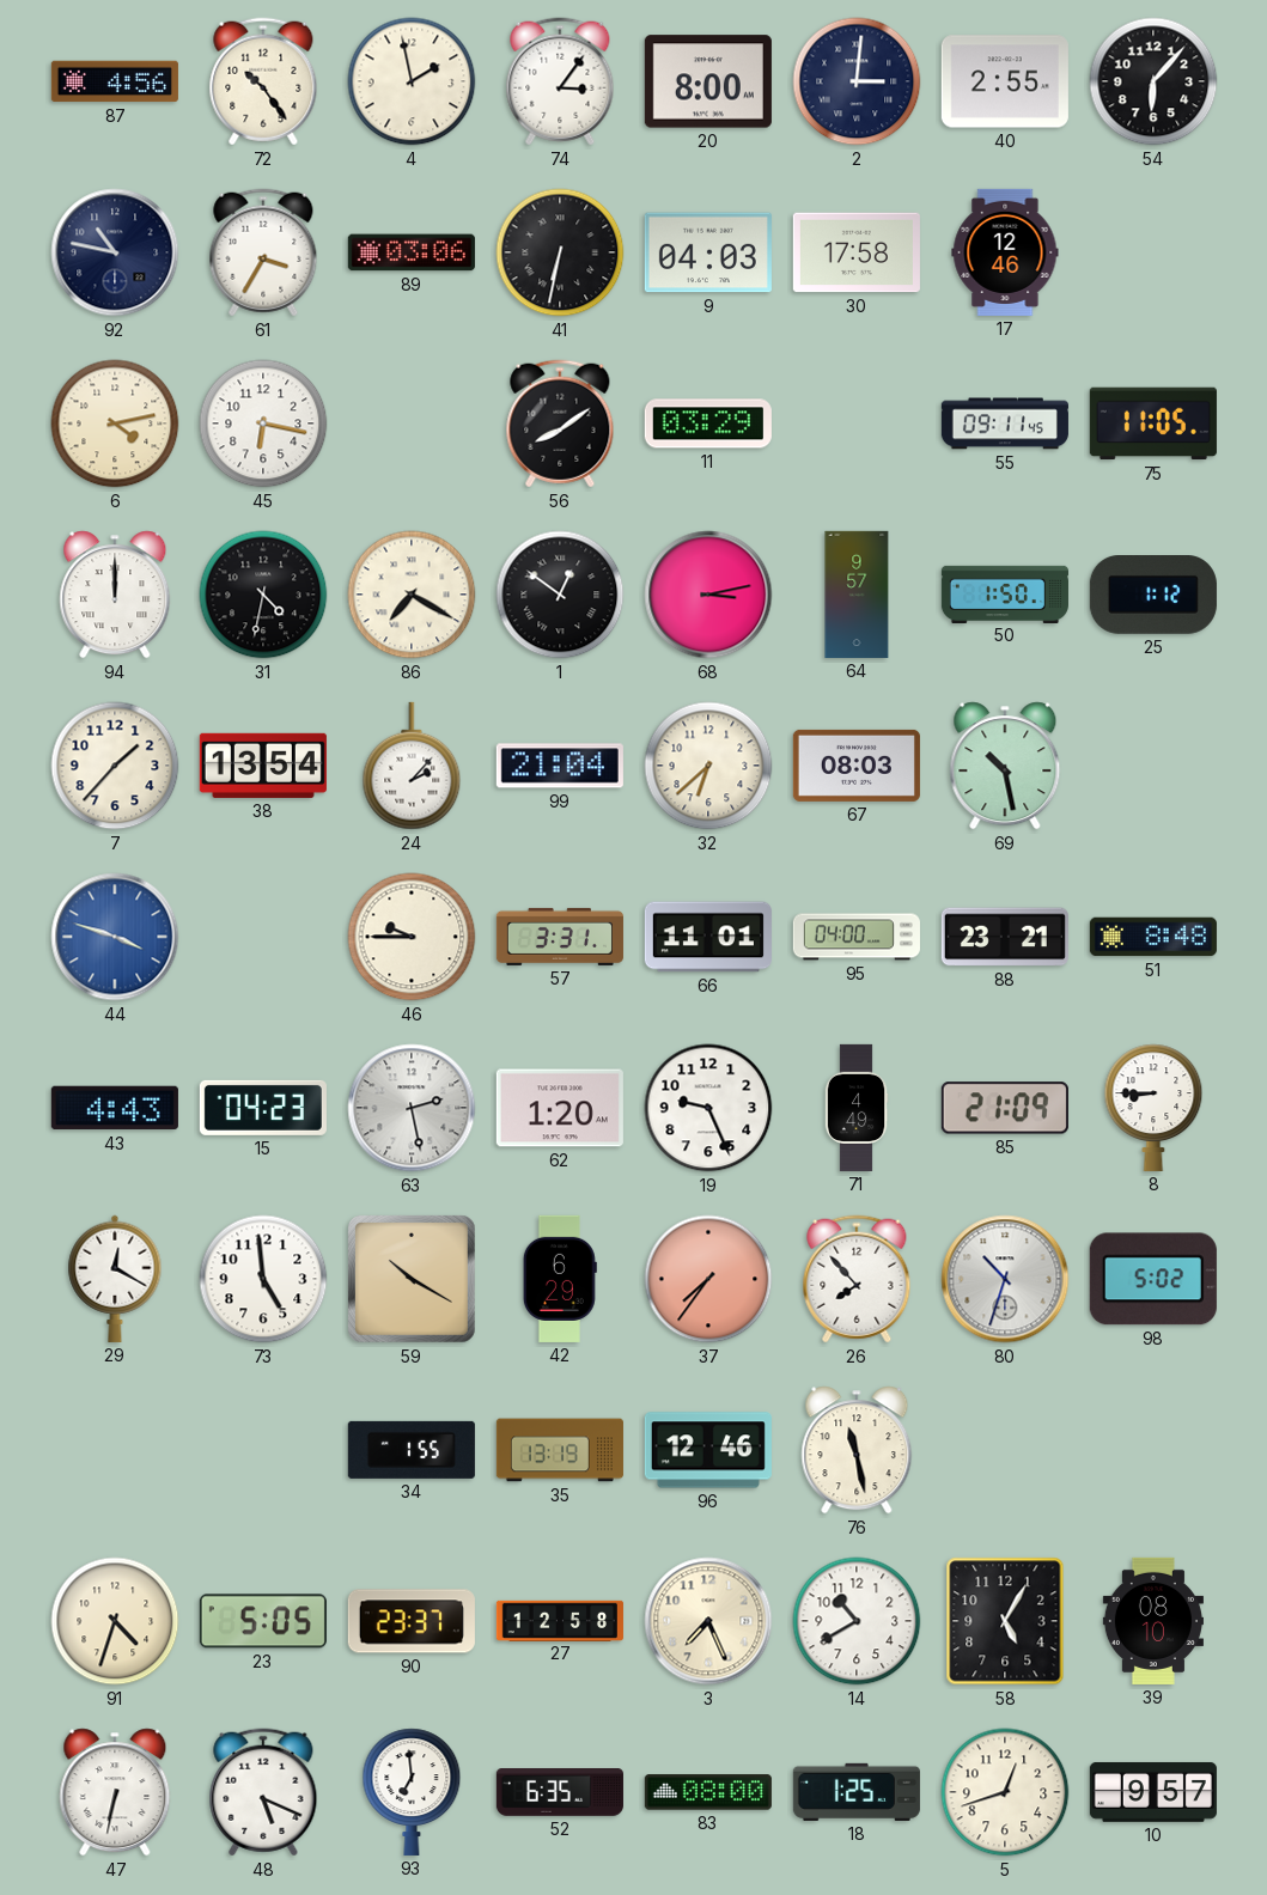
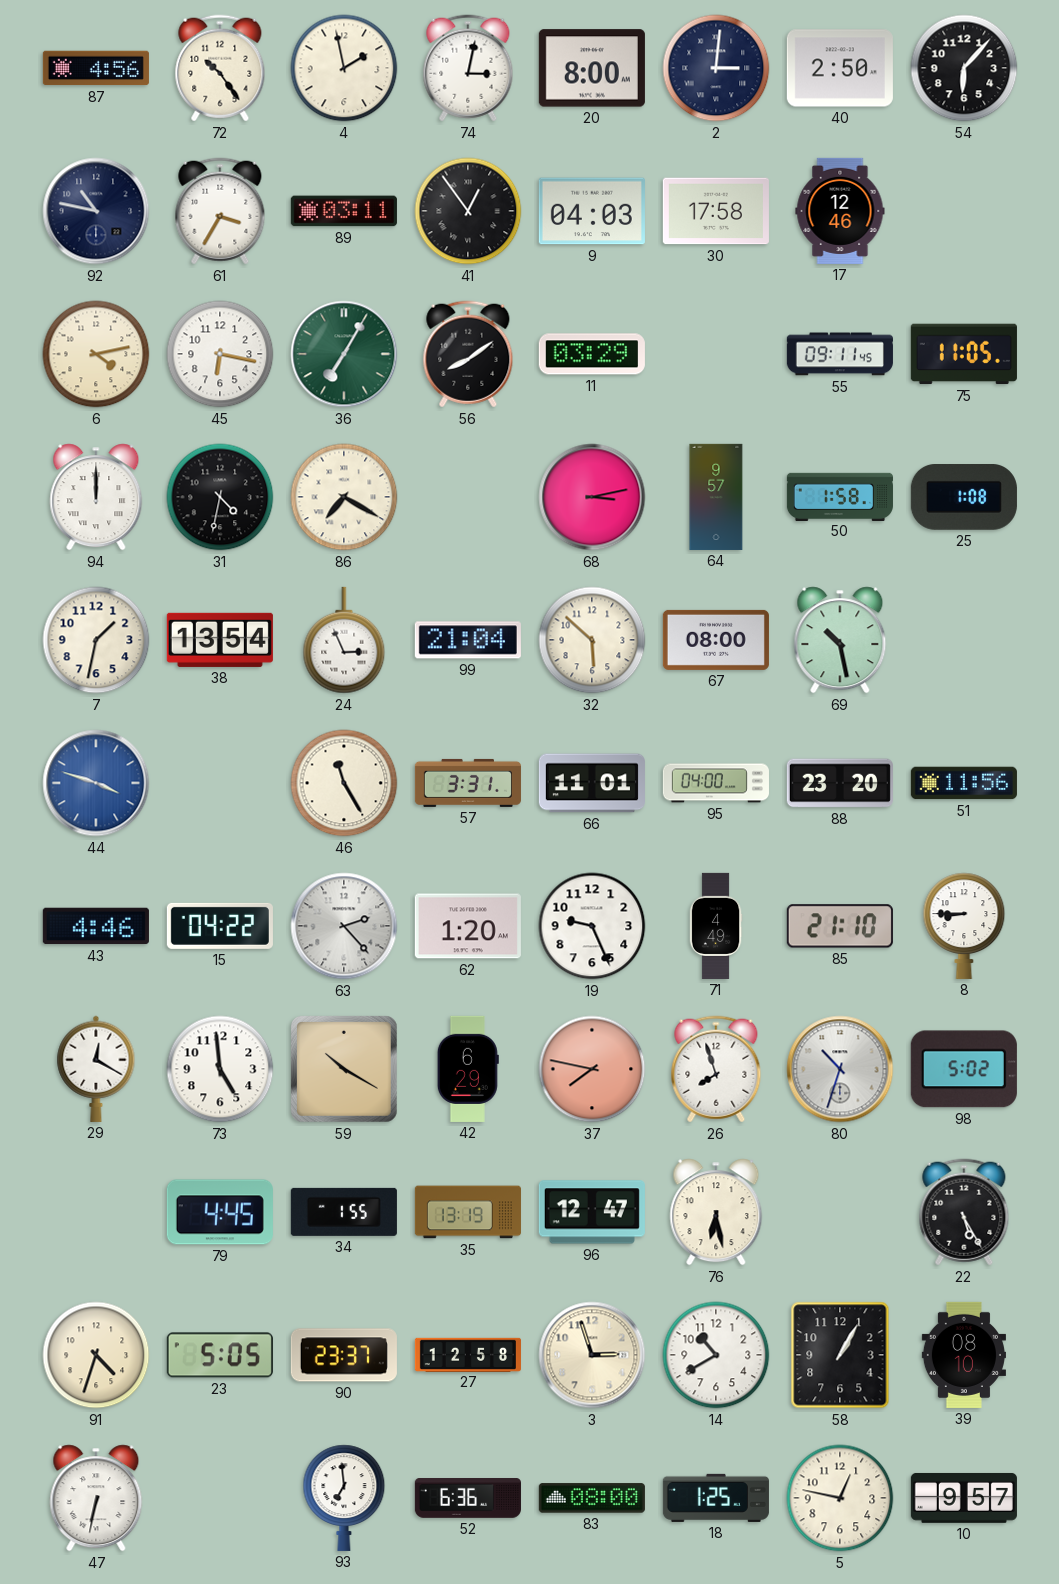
74: 3:06 -> 3:02 (468, 68)
40: 2:55 -> 2:50 (840, 68)
89: 03:06 -> 03:11 (344, 211)
41: 6:32 -> 12:54 (468, 211)
36: none -> 7:05 (344, 354)
1: 12:51 -> none (560, 595)
50: 1:50 -> 1:58 (840, 496)
25: 1:12 -> 1:08 (964, 498)
7: 1:37 -> 1:32 (96, 640)
24: 2:07 -> 2:56 (344, 640)
32: 6:38 -> 5:52 (592, 640)
67: 08:03 -> 08:00 (716, 640)
46: 9:45 -> 11:25 (344, 783)
88: 23:21 -> 23:20 (840, 783)
51: 8:48 -> 11:56 (964, 783)
43: 4:43 -> 4:46 (96, 926)
15: 04:23 -> 04:22 (220, 926)
63: 2:28 -> 2:23 (344, 926)
85: 21:09 -> 21:10 (840, 926)
37: 7:36 -> 7:47 (592, 1069)
26: 7:53 -> 7:57 (716, 1069)
79: none -> 4:45 (220, 1212)
96: 12:46 -> 12:47 (592, 1212)
76: 11:28 -> 6:28 (716, 1212)
22: none -> 5:25 (964, 1212)
3: 7:26 -> 2:57 (592, 1355)
58: 5:05 -> 1:05 (840, 1355)
48: 5:19 -> none (263, 1792)
52: 6:35 -> 6:36 (468, 1499)
5: 12:42 -> 12:47 (840, 1498)
